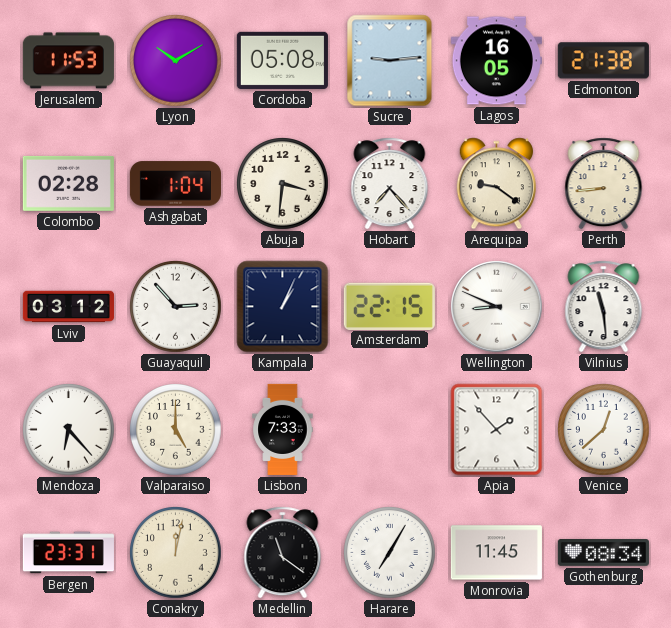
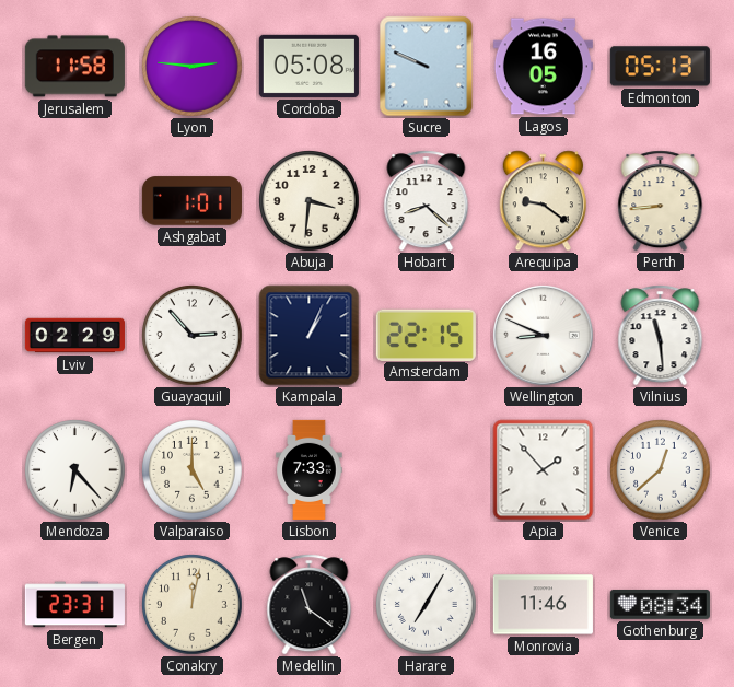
Jerusalem: 11:53 -> 11:58 (74, 67)
Lyon: 10:10 -> 2:46 (193, 67)
Sucre: 9:14 -> 9:49 (427, 67)
Edmonton: 21:38 -> 05:13 (660, 67)
Colombo: 02:28 -> none (68, 183)
Ashgabat: 1:04 -> 1:01 (191, 201)
Hobart: 7:23 -> 8:22 (427, 201)
Lviv: 03:12 -> 02:29 (74, 336)
Monrovia: 11:45 -> 11:46 (543, 605)
